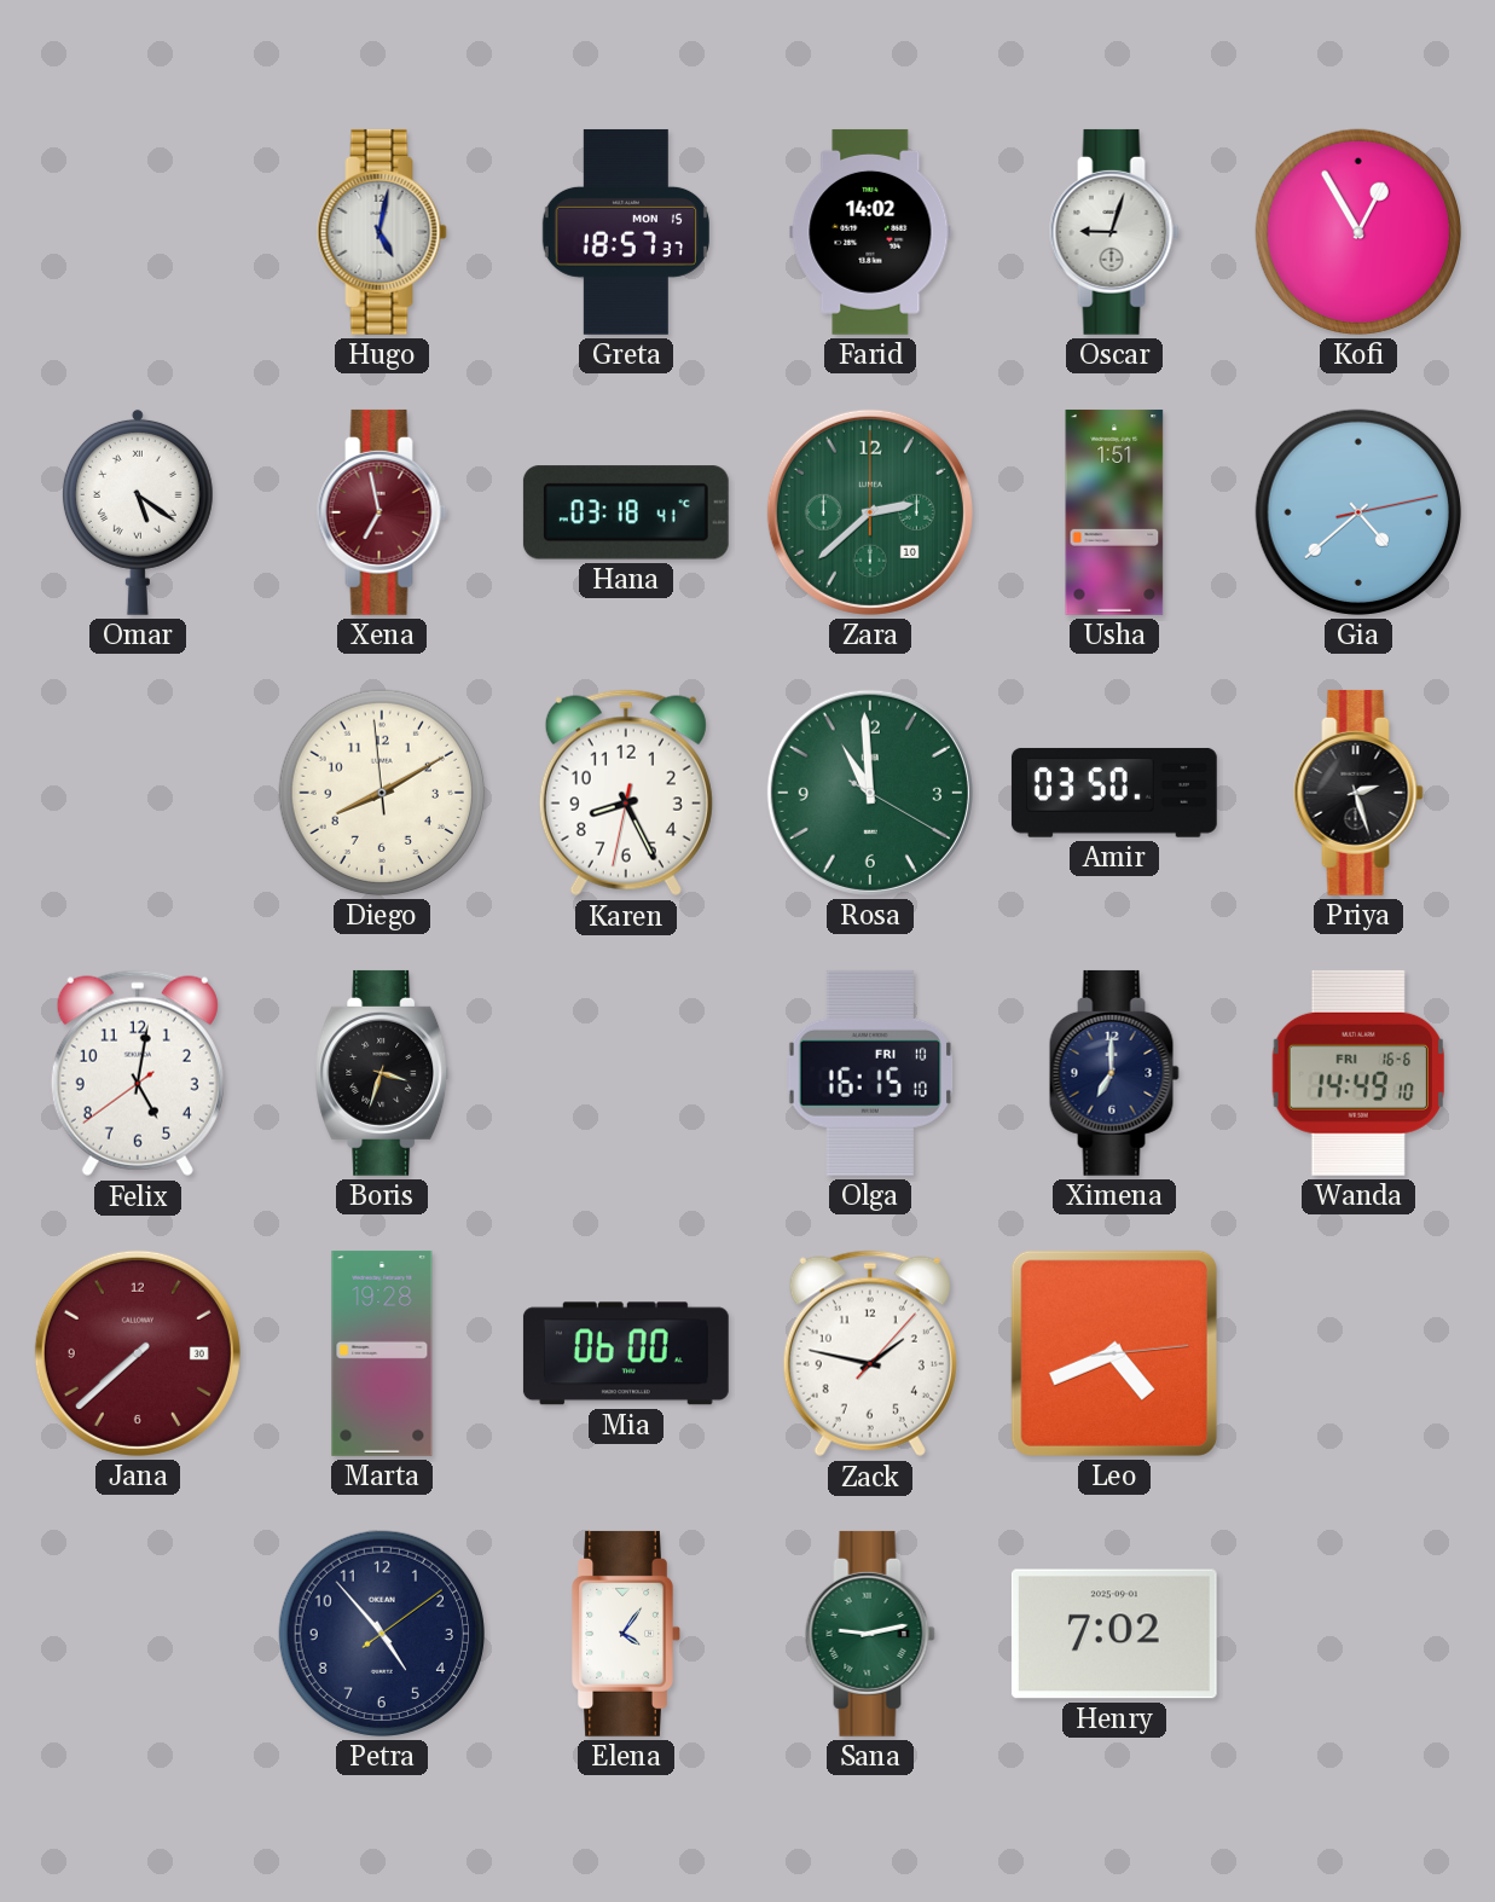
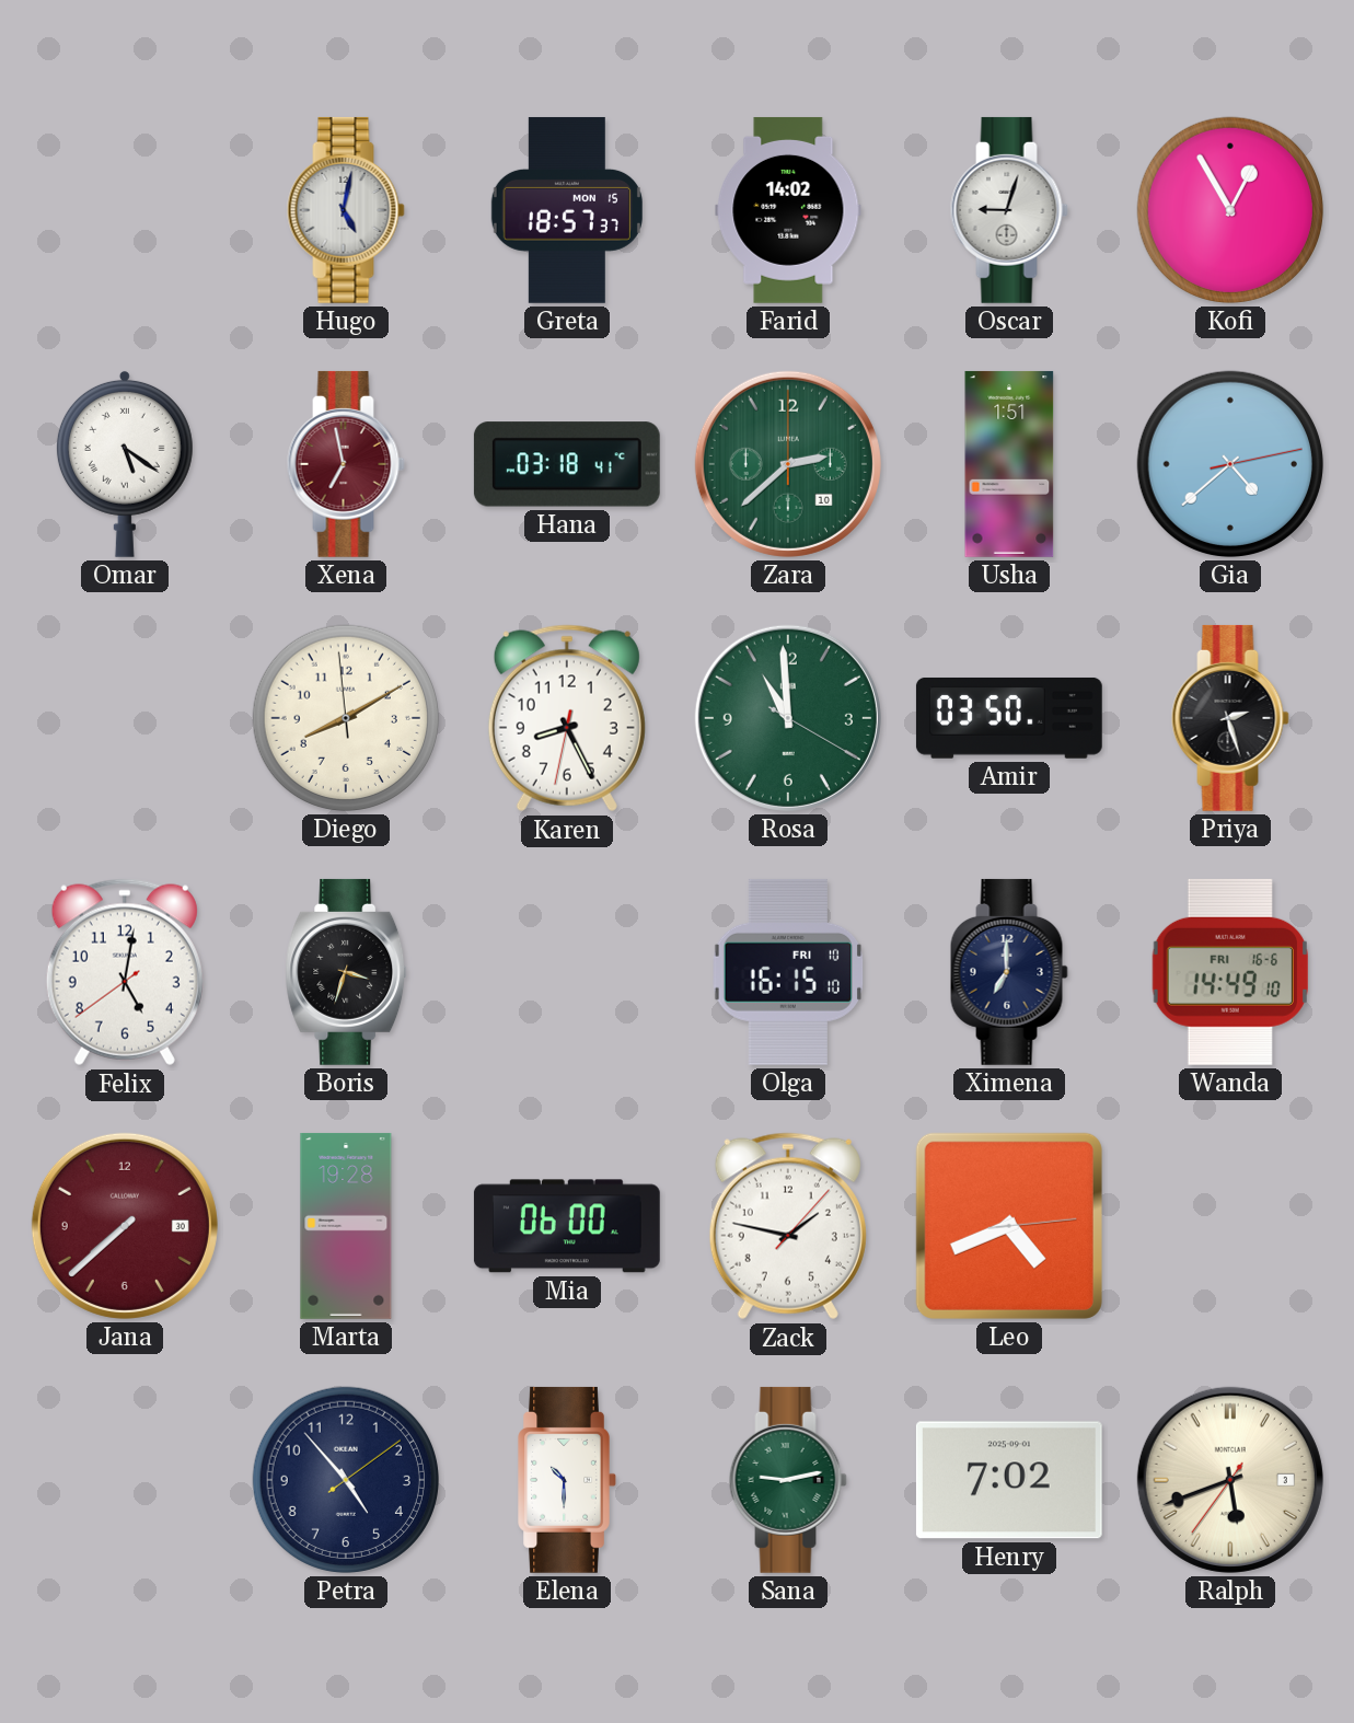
Elena: 4:06 -> 10:30 (567, 1480)
Ralph: none -> 5:41 (1230, 1480)
